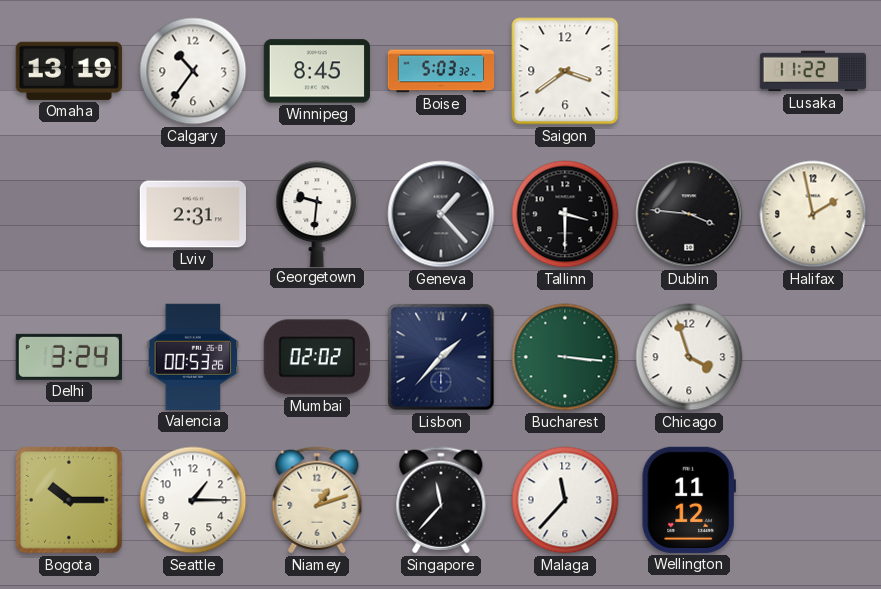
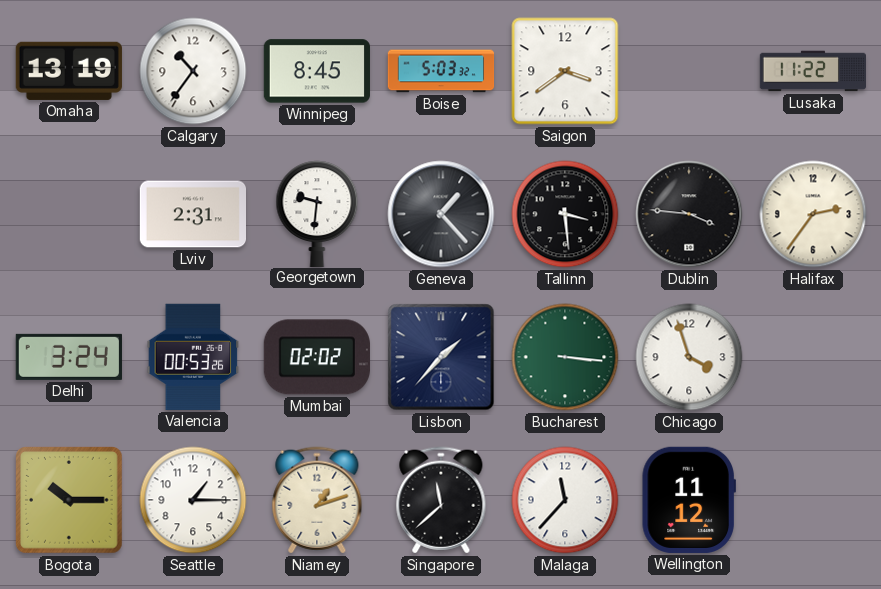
Tallinn: 3:30 -> 3:29 (565, 214)
Halifax: 1:58 -> 2:36 (813, 214)
Singapore: 11:37 -> 11:38 (441, 500)
